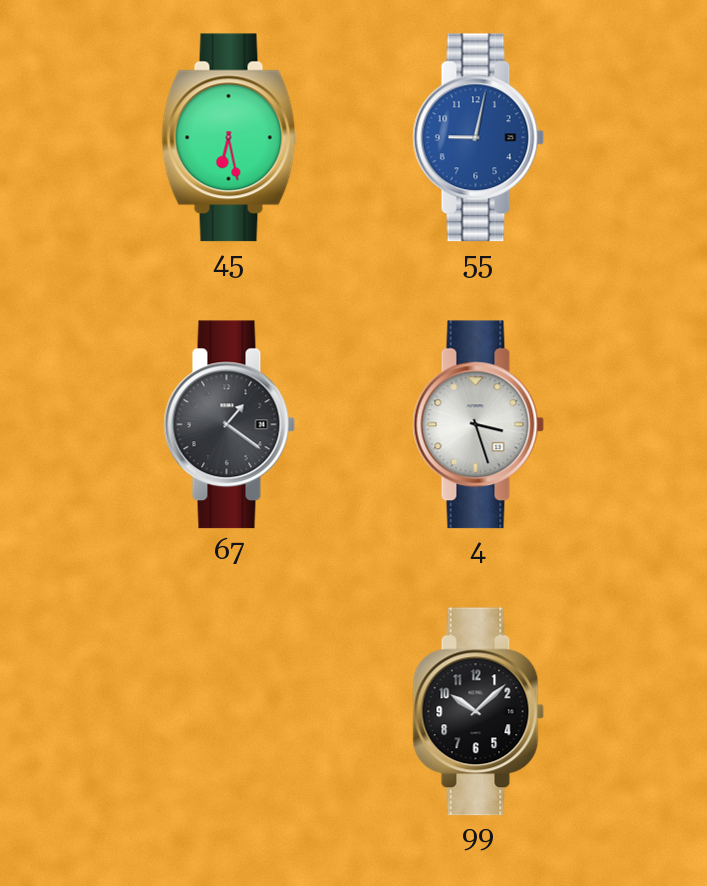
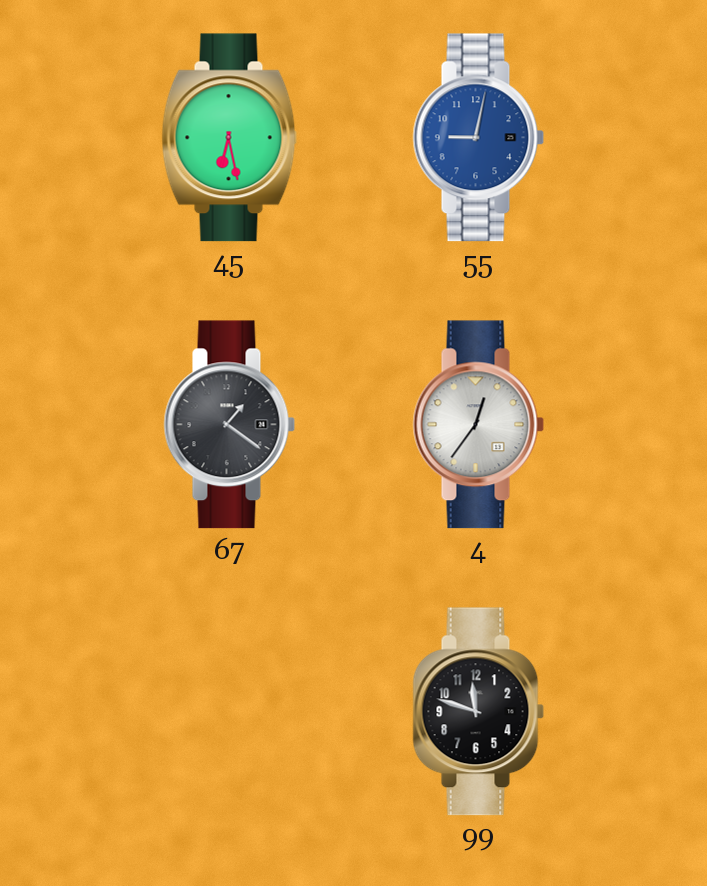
4: 3:27 -> 12:36 (479, 425)
99: 10:08 -> 11:48 (479, 712)
